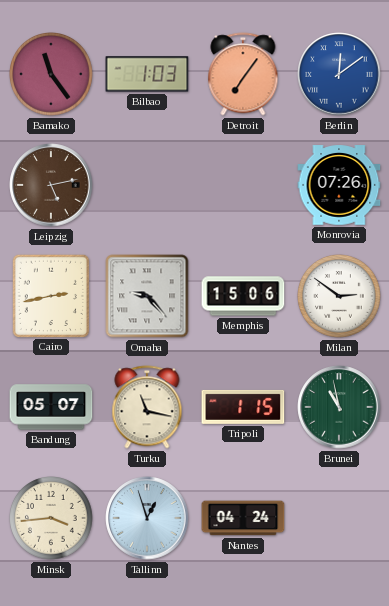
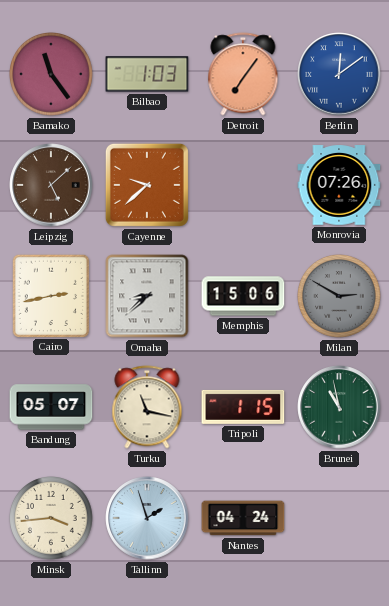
Leipzig: 5:13 -> 5:08 (51, 185)
Cayenne: none -> 9:38 (147, 185)
Omaha: 9:23 -> 8:38 (147, 296)
Milan: 2:51 -> 2:50 (340, 297)
Milan dial: white -> grey (340, 297)
Tallinn: 12:57 -> 1:57 (147, 518)
